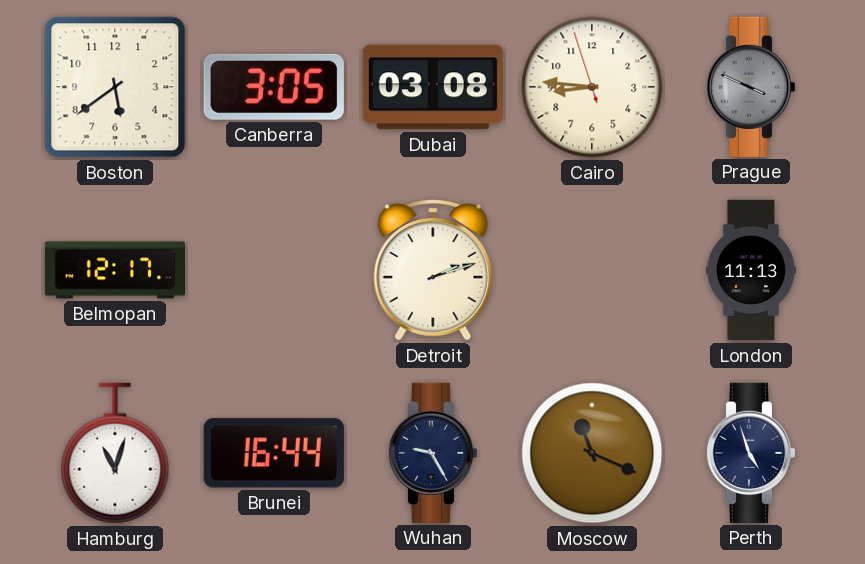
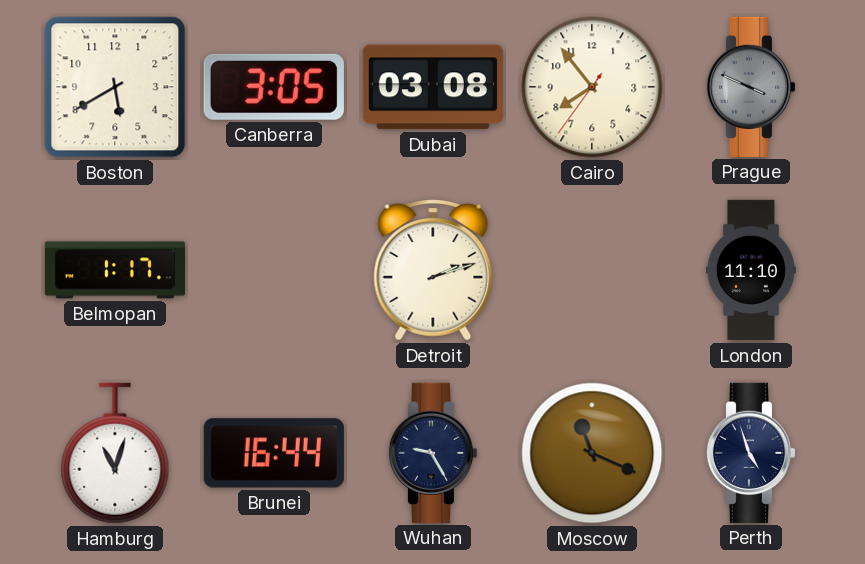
Boston: 5:39 -> 5:40 (115, 87)
Cairo: 8:45 -> 7:53 (592, 87)
Belmopan: 12:17 -> 1:17 (114, 270)
London: 11:13 -> 11:10 (751, 270)
